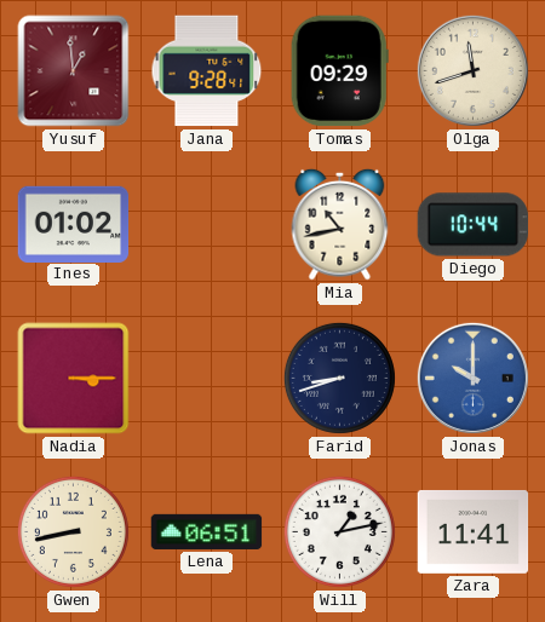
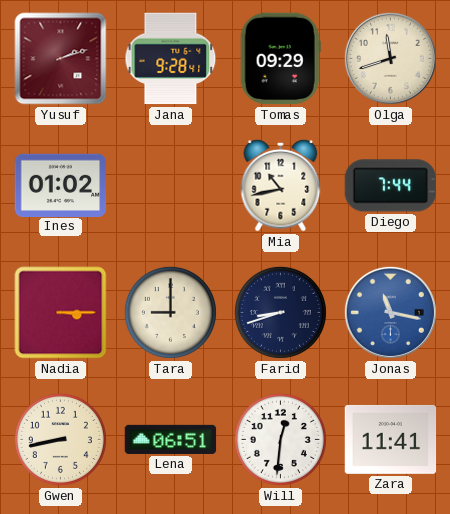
Yusuf: 12:59 -> 2:12 (61, 59)
Diego: 10:44 -> 7:44 (391, 186)
Tara: none -> 9:00 (170, 312)
Jonas: 10:00 -> 11:17 (390, 312)
Will: 1:13 -> 12:31 (280, 439)
